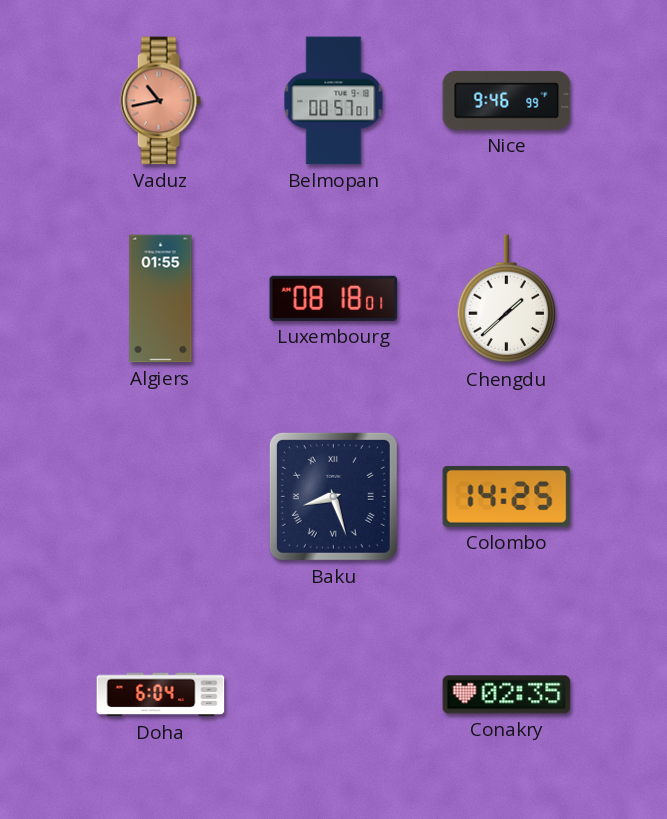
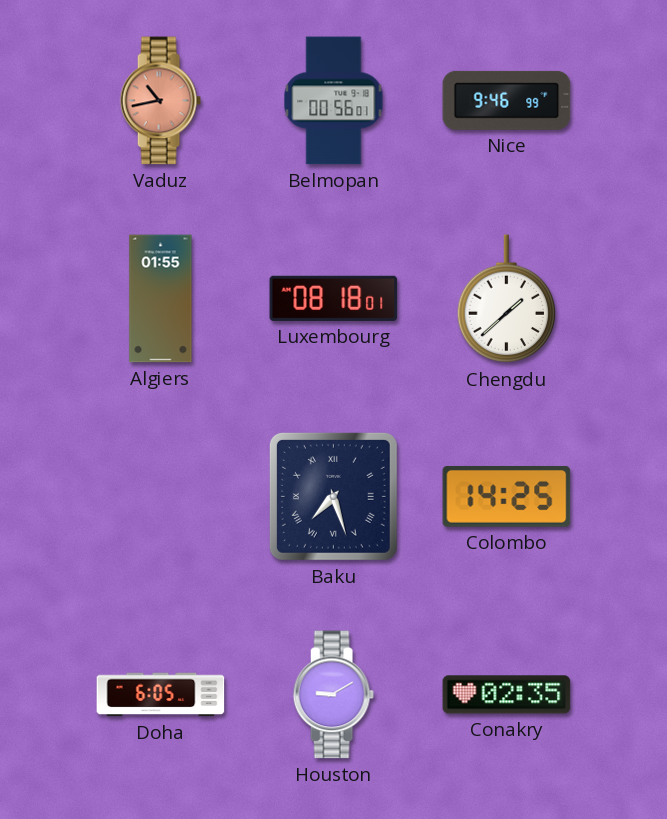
Belmopan: 00:57 -> 00:56 (334, 101)
Baku: 8:27 -> 7:27 (333, 496)
Doha: 6:04 -> 6:05 (161, 695)
Houston: none -> 9:10 (333, 695)
